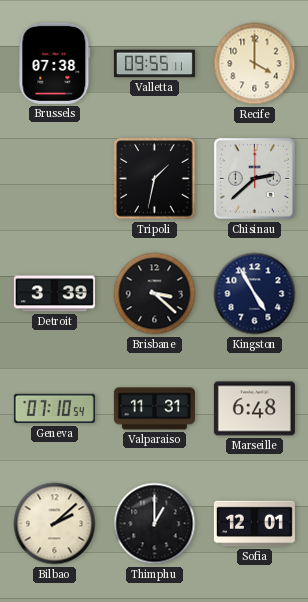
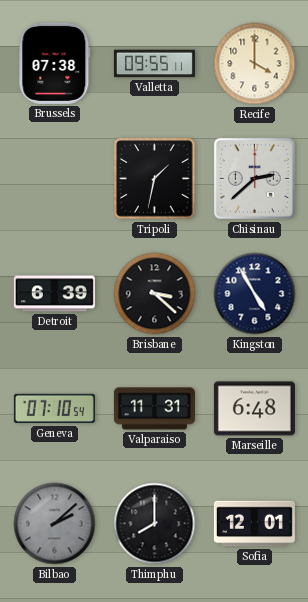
Detroit: 3:39 -> 6:39 (54, 294)
Bilbao dial: cream -> grey (55, 524)
Thimphu: 1:00 -> 8:00 (155, 524)
